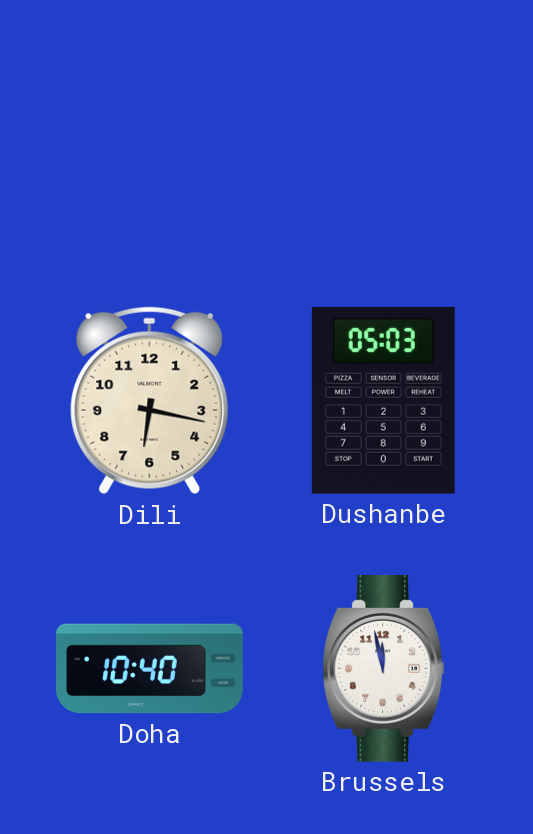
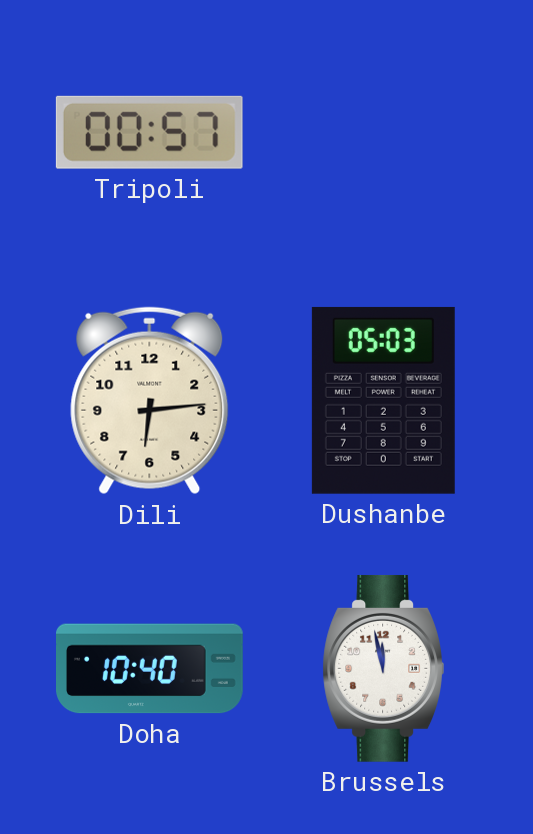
Tripoli: none -> 00:57 (149, 132)
Dili: 6:17 -> 6:14 (150, 401)
